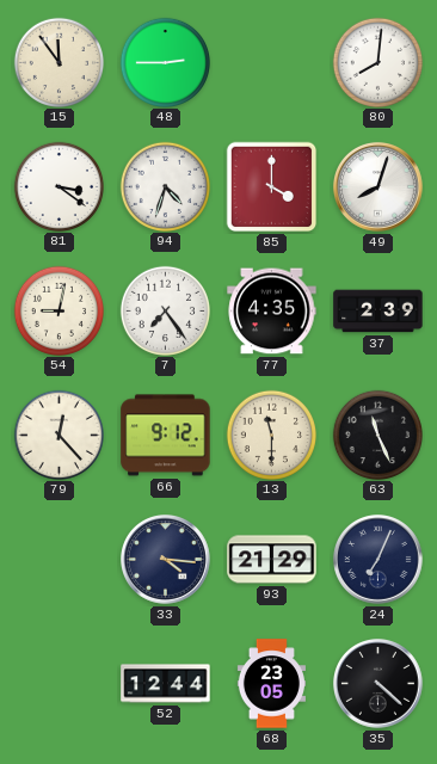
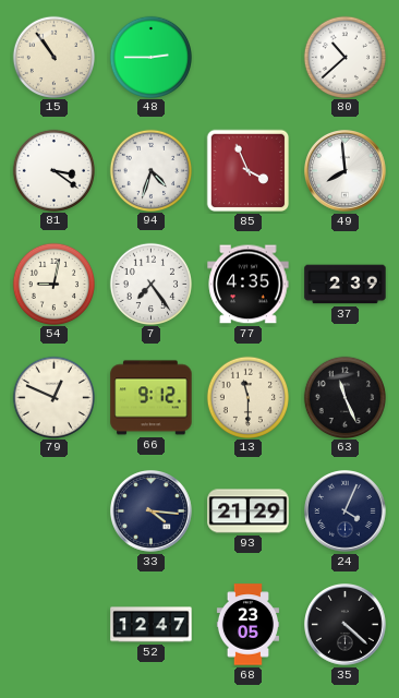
15: 11:54 -> 10:54 (53, 57)
80: 8:01 -> 10:38 (344, 57)
85: 4:00 -> 3:56 (249, 171)
49: 8:03 -> 7:59 (346, 171)
79: 12:23 -> 12:49 (53, 397)
24: 7:04 -> 4:04 (346, 512)
52: 12:44 -> 12:47 (152, 625)
